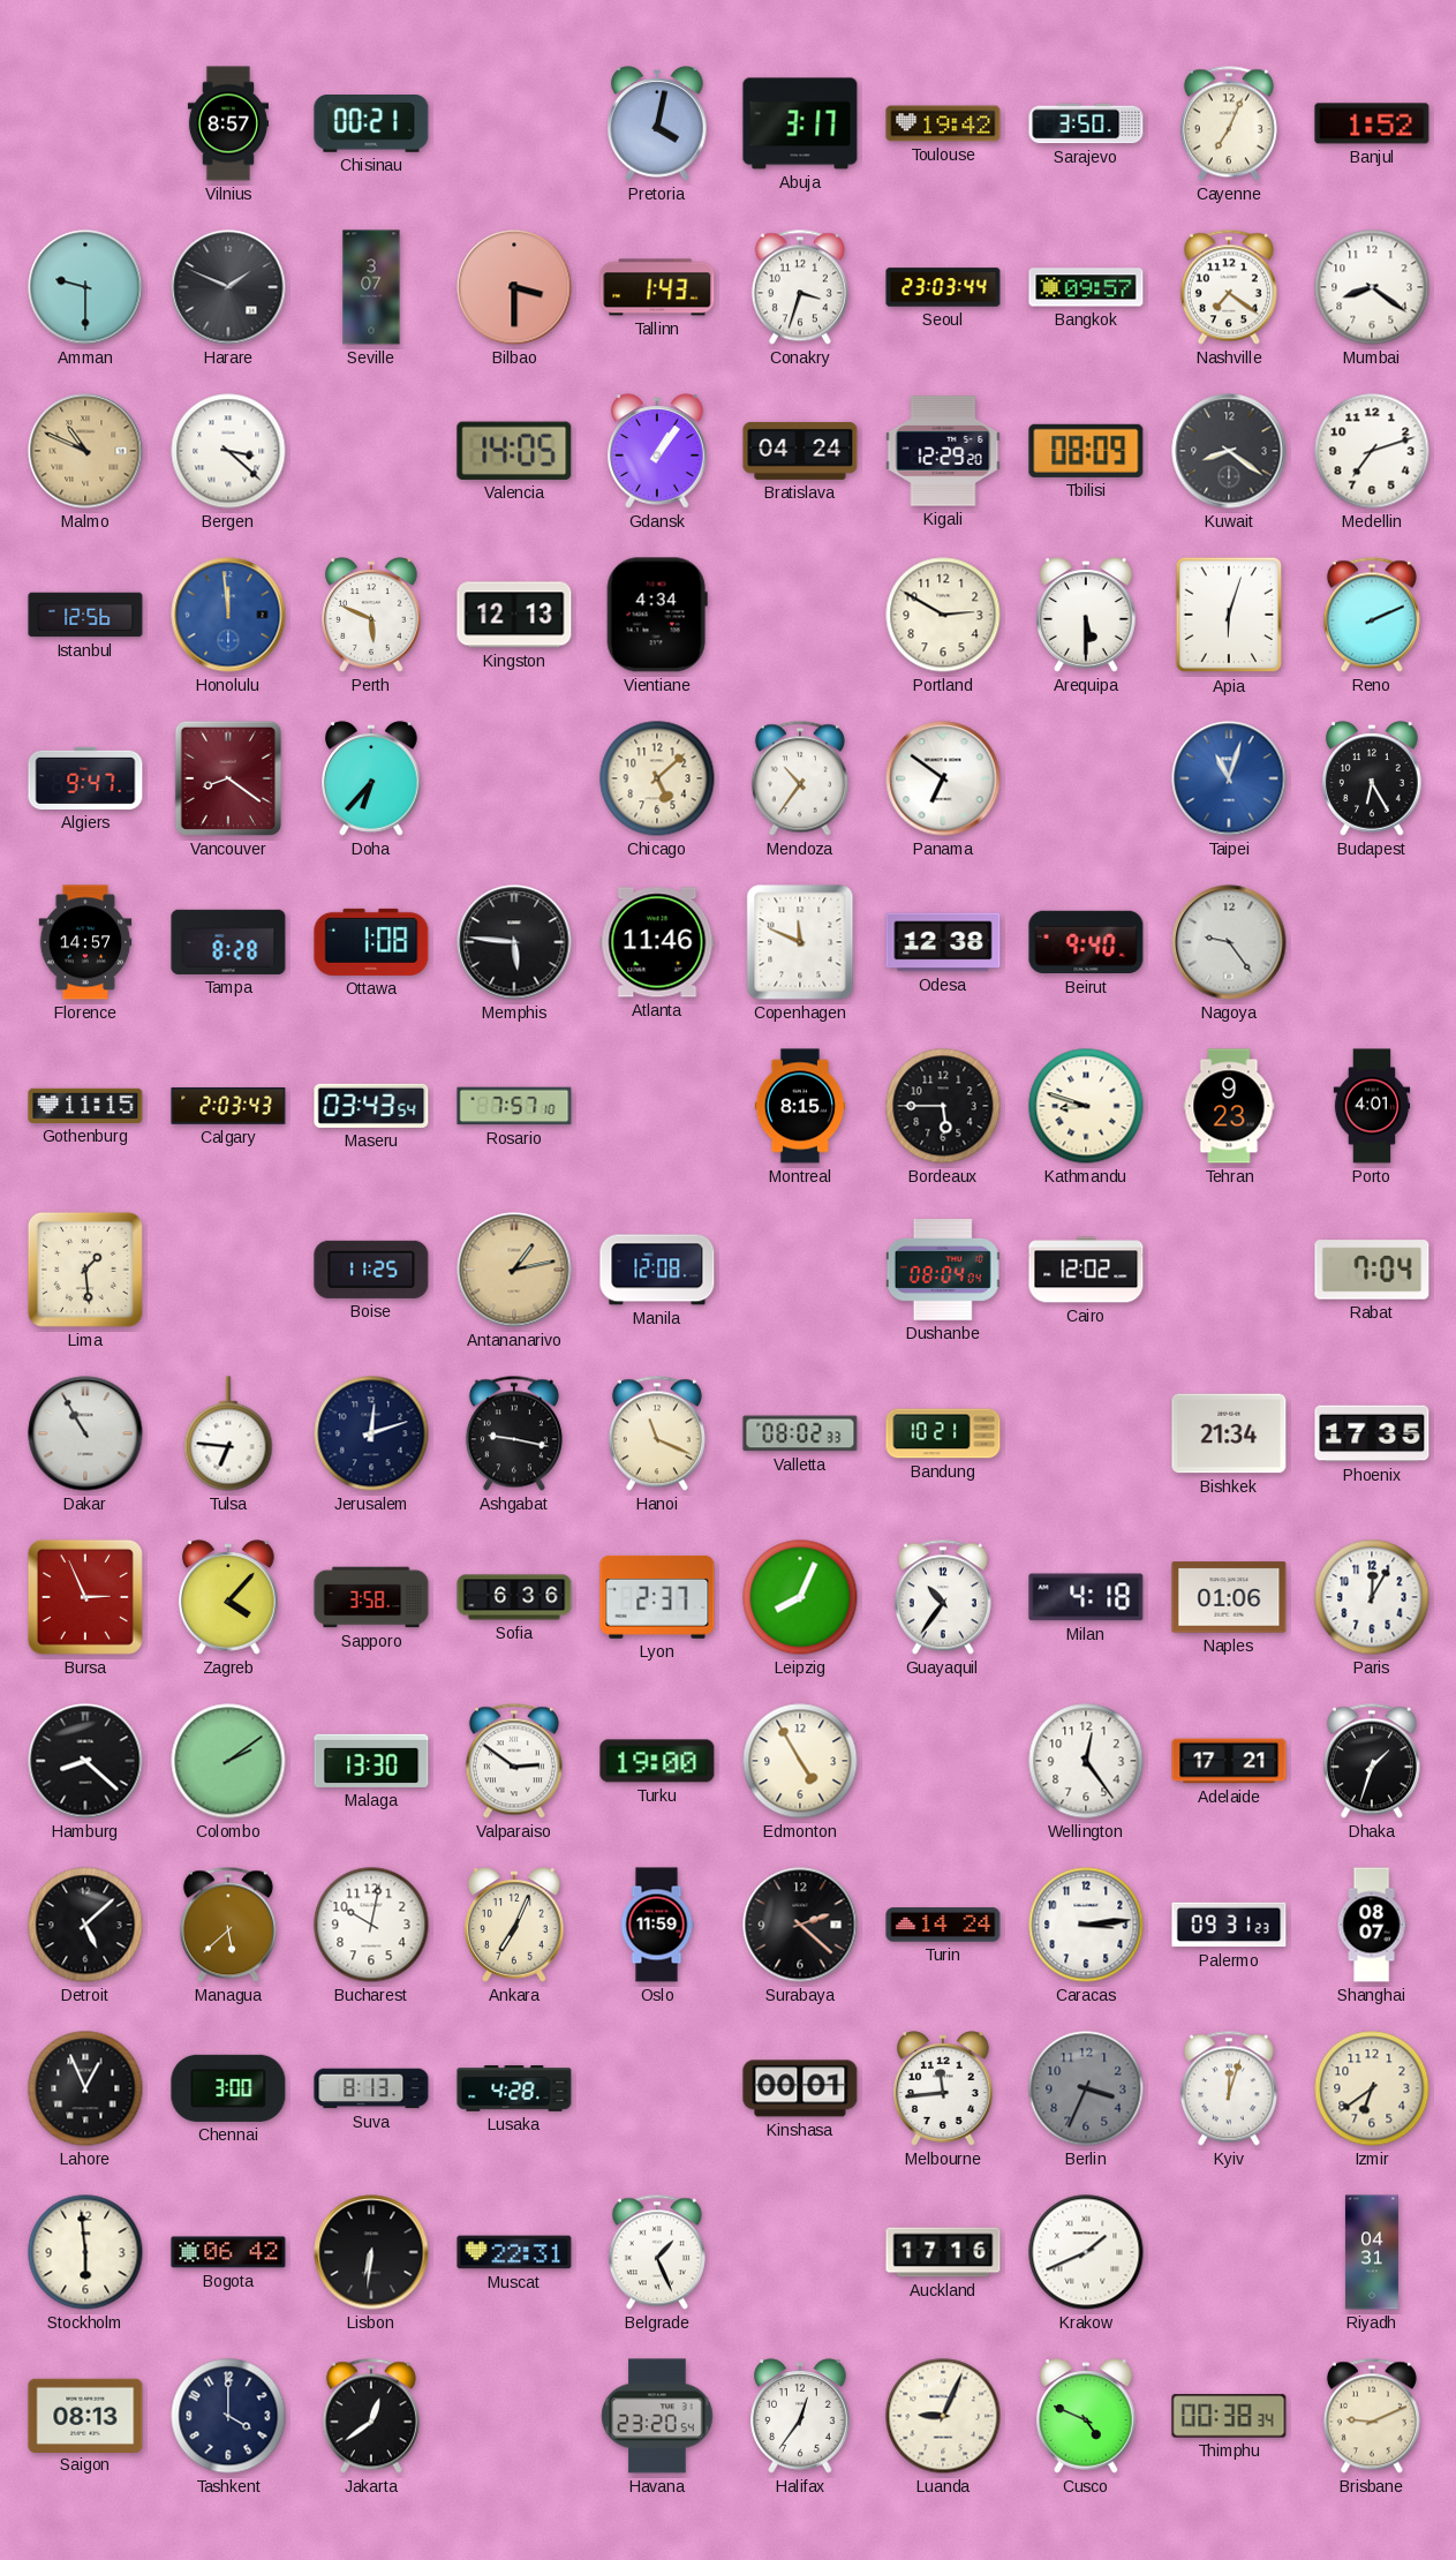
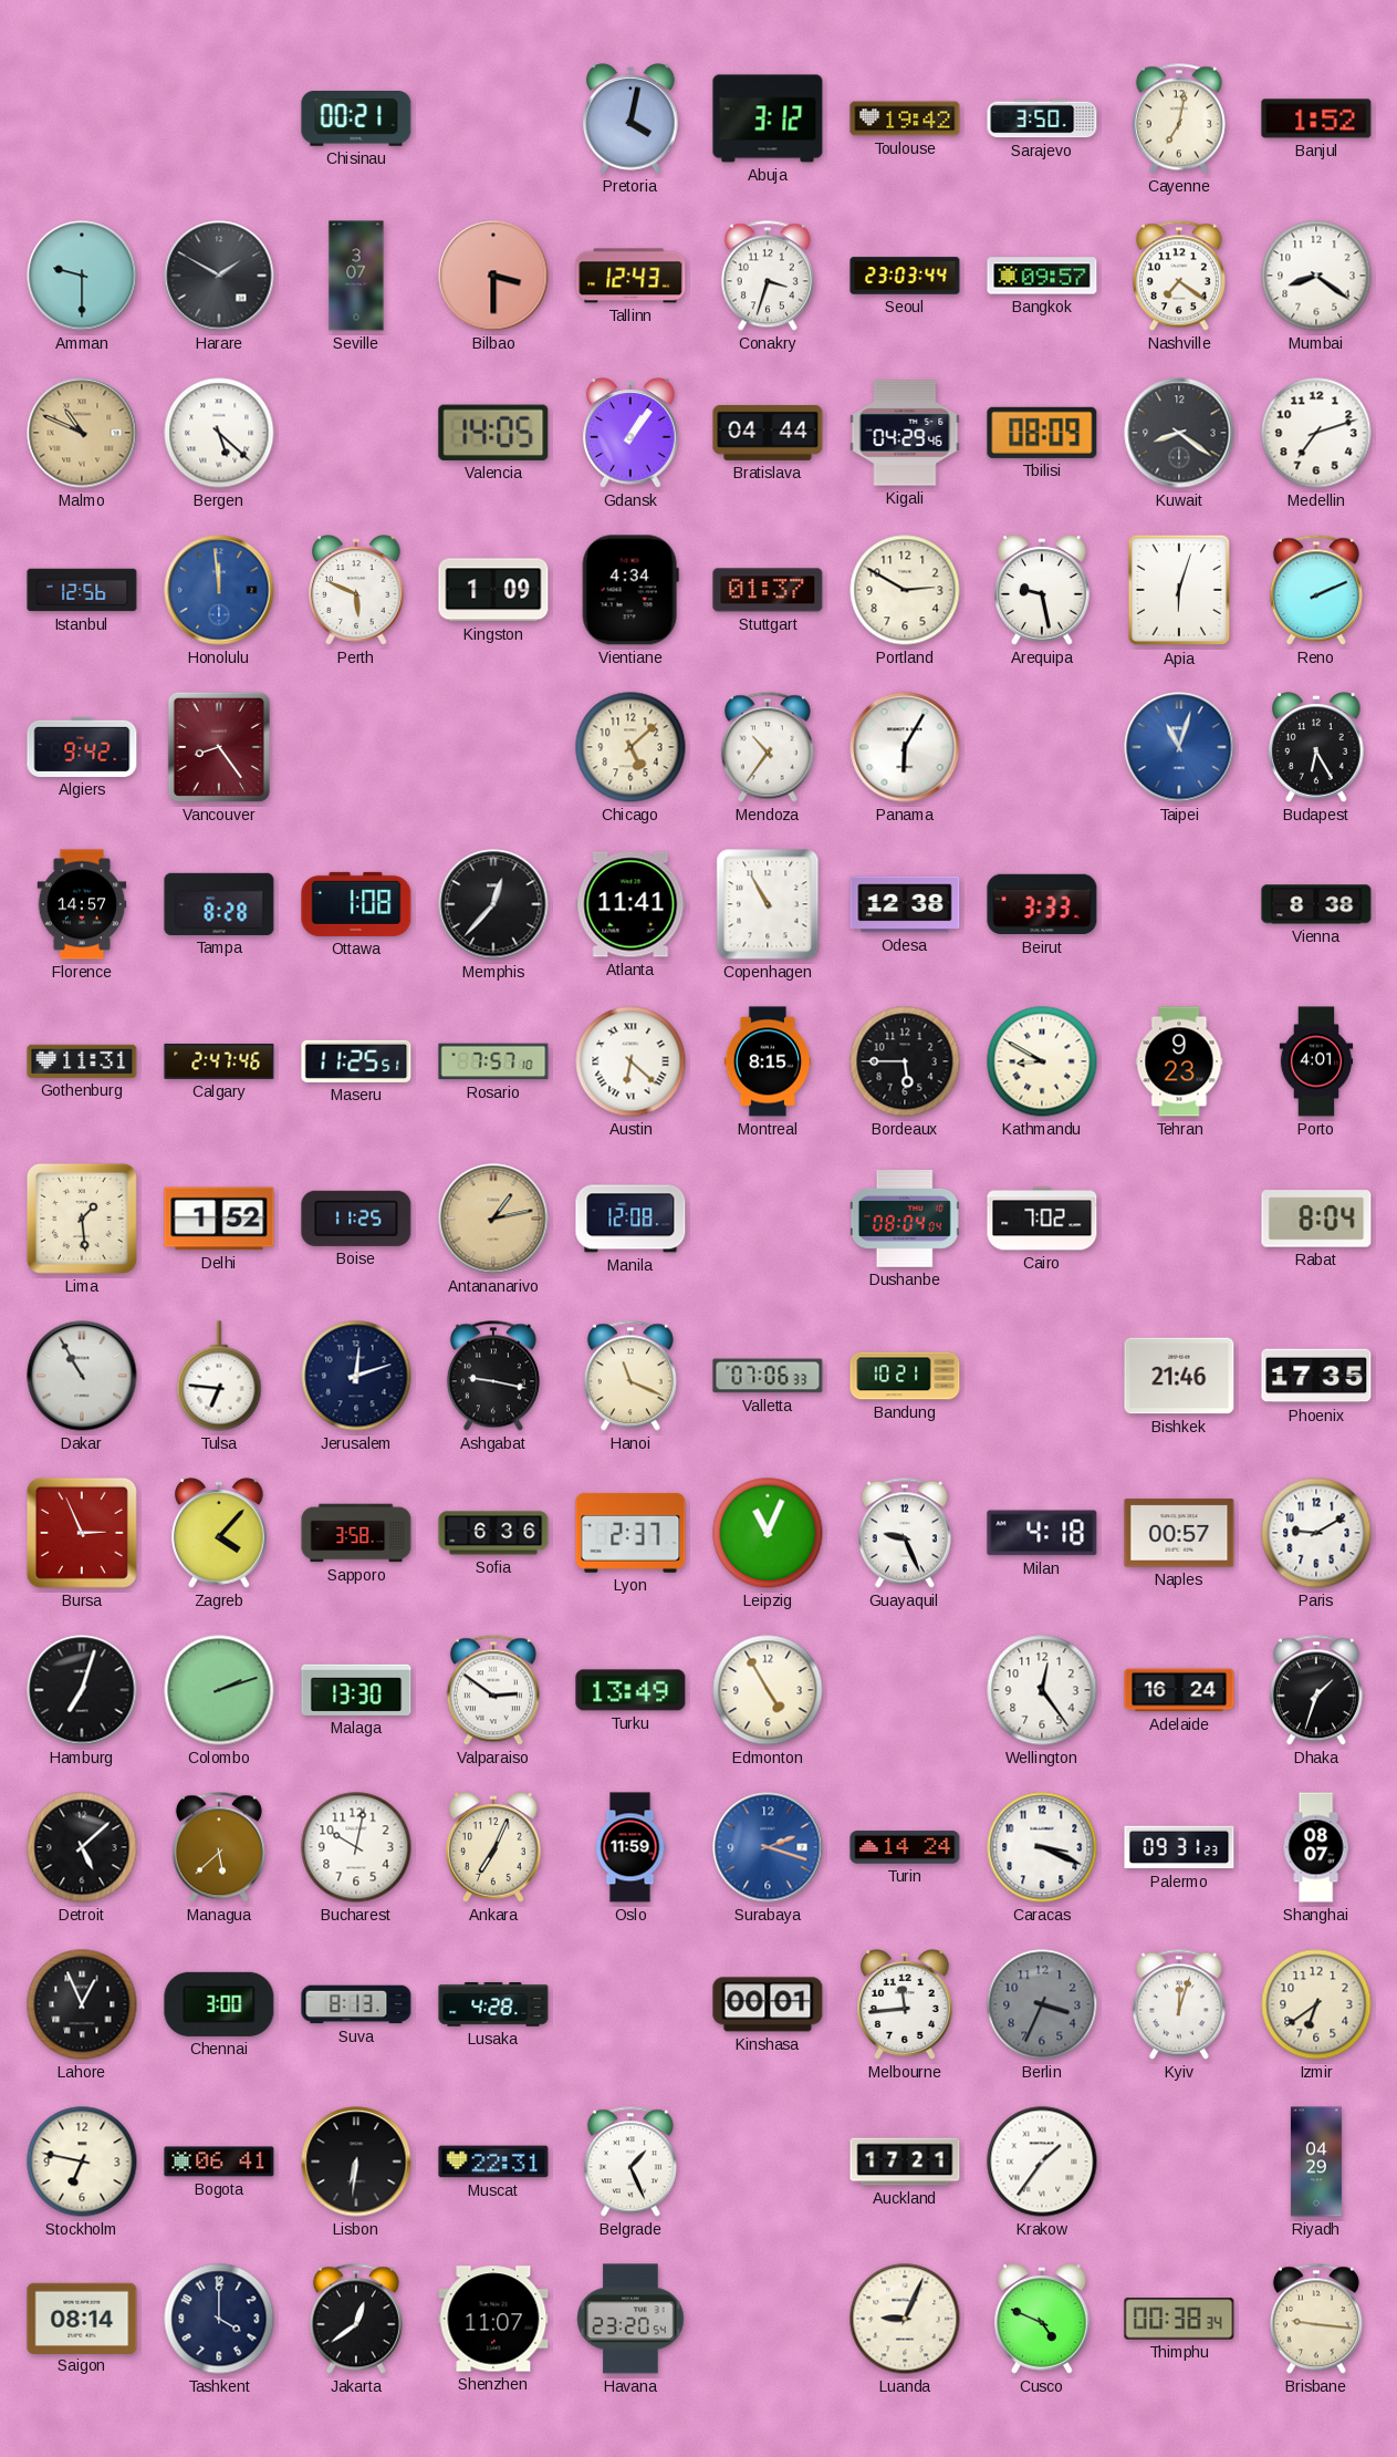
Vilnius: 8:57 -> none (228, 123)
Abuja: 3:17 -> 3:12 (768, 118)
Cayenne: 7:04 -> 7:02 (1179, 118)
Harare: 1:49 -> 1:50 (219, 276)
Tallinn: 1:43 -> 12:43 (630, 276)
Bergen: 3:22 -> 5:22 (219, 433)
Bratislava: 04:24 -> 04:44 (768, 433)
Kigali: 12:29 -> 04:29 (905, 433)
Kingston: 12:13 -> 1:09 (493, 590)
Stuttgart: none -> 01:37 (768, 590)
Arequipa: 5:30 -> 9:28 (1042, 590)
Algiers: 9:47 -> 9:42 (82, 747)
Vancouver: 8:21 -> 8:24 (219, 747)
Doha: 6:37 -> none (371, 778)
Panama: 6:51 -> 6:05 (905, 747)
Memphis: 5:46 -> 12:37 (493, 904)
Atlanta: 11:46 -> 11:41 (630, 904)
Copenhagen: 11:49 -> 10:55 (768, 904)
Beirut: 9:40 -> 3:33 (1042, 904)
Nagoya: 9:24 -> none (1229, 942)
Vienna: none -> 8:38 (1316, 904)
Gothenburg: 11:15 -> 11:31 (82, 1061)
Calgary: 2:03 -> 2:47 (219, 1061)
Maseru: 03:43 -> 11:25 (356, 1061)
Austin: none -> 6:22 (630, 1061)
Kathmandu: 8:48 -> 8:50 (1042, 1061)
Delhi: none -> 1:52 (219, 1219)
Cairo: 12:02 -> 7:02 (1042, 1219)
Rabat: 7:04 -> 8:04 (1316, 1219)
Valletta: 08:02 -> 07:06 (768, 1376)
Bishkek: 21:34 -> 21:46 (1179, 1376)
Leipzig: 8:04 -> 11:04 (768, 1533)
Guayaquil: 10:36 -> 9:26 (905, 1533)
Naples: 01:06 -> 00:57 (1179, 1533)
Paris: 12:05 -> 9:10 (1316, 1533)
Hamburg: 8:22 -> 7:03 (82, 1690)
Colombo: 2:09 -> 2:12 (219, 1690)
Turku: 19:00 -> 13:49 (630, 1690)
Adelaide: 17:21 -> 16:24 (1179, 1690)
Surabaya: 2:22 -> 2:18 (768, 1847)
Surabaya dial: black -> blue (768, 1847)
Caracas: 3:14 -> 3:19 (1042, 1847)
Stockholm: 5:59 -> 6:47 (82, 2161)
Bogota: 06:42 -> 06:41 (219, 2161)
Auckland: 17:16 -> 17:21 (905, 2161)
Krakow: 1:41 -> 1:36 (1042, 2161)
Riyadh: 04:31 -> 04:29 (1316, 2161)
Saigon: 08:13 -> 08:14 (82, 2318)
Shenzhen: none -> 11:07 (493, 2319)
Halifax: 12:36 -> none (800, 2416)
Brisbane: 9:11 -> 9:16 (1316, 2319)
